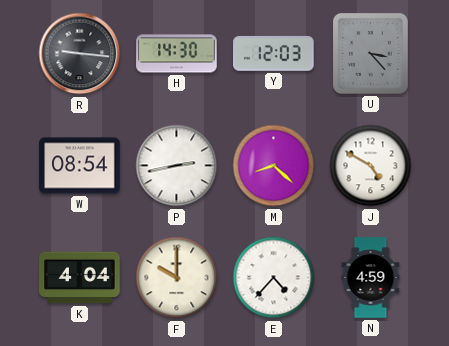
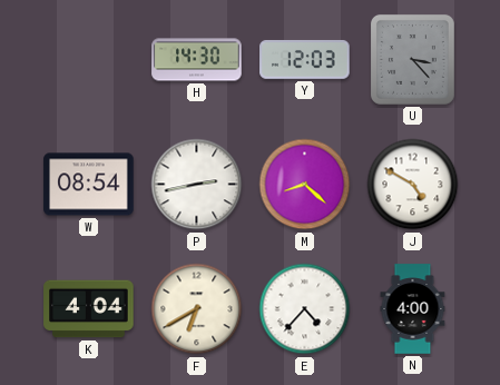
R: 9:16 -> none (80, 54)
F: 10:00 -> 6:40 (197, 309)
N: 4:59 -> 4:00 (413, 309)
